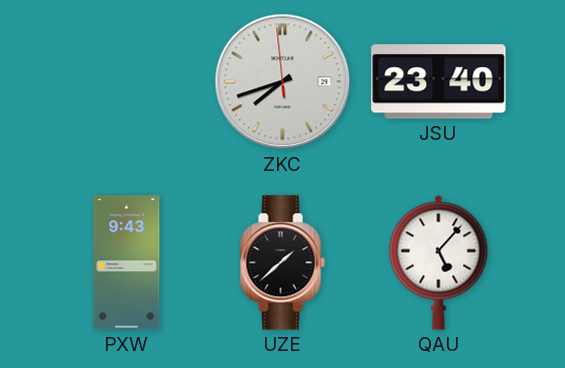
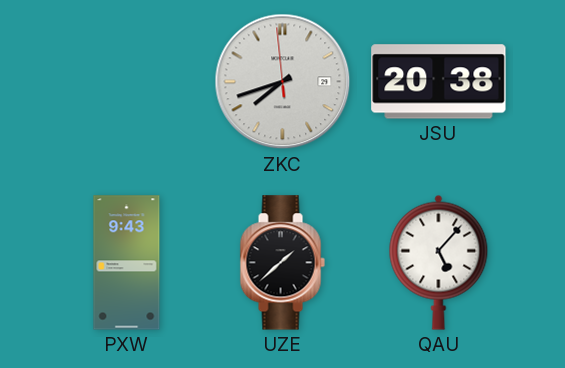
JSU: 23:40 -> 20:38 (439, 82)
